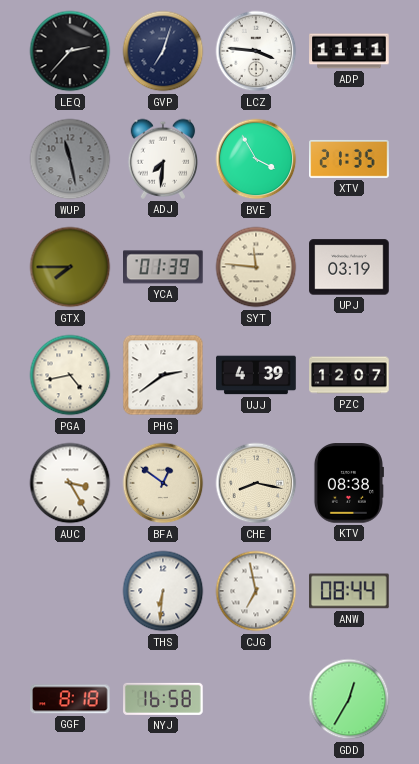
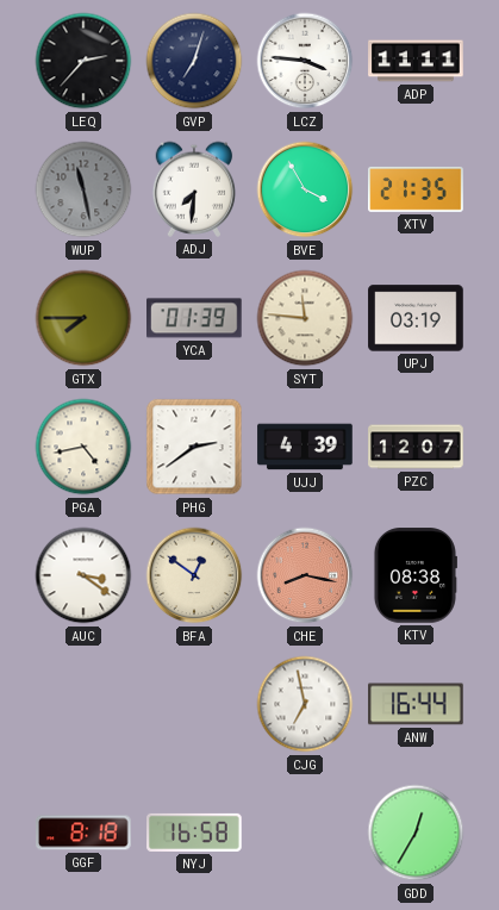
AUC: 3:25 -> 3:21 (83, 575)
CHE dial: cream -> salmon (305, 575)
THS: 6:31 -> none (163, 591)
ANW: 08:44 -> 16:44 (416, 704)
